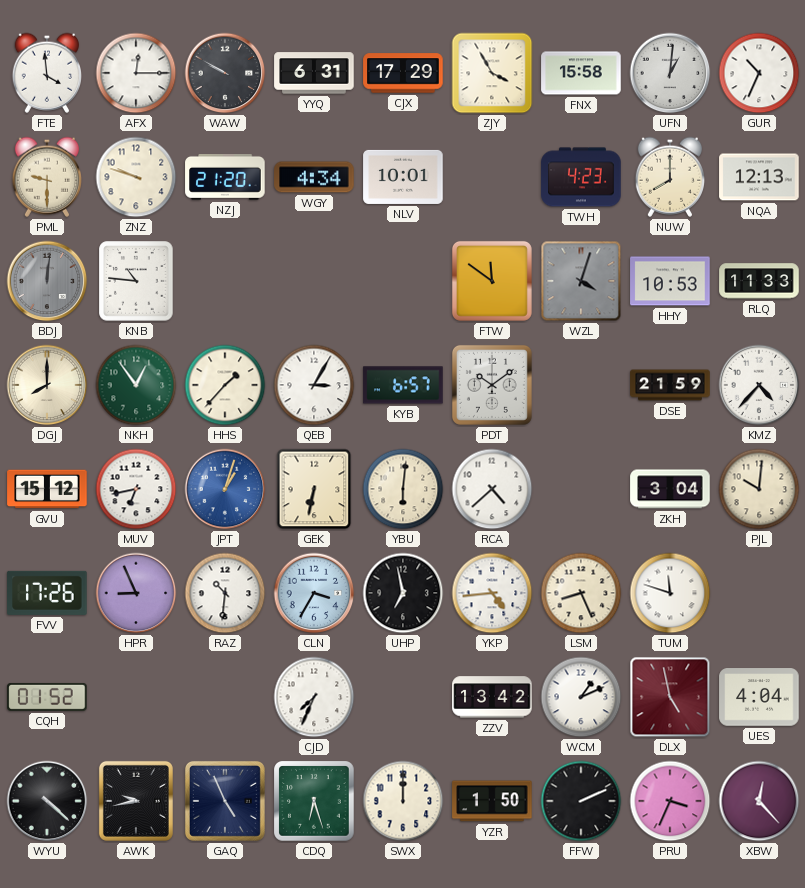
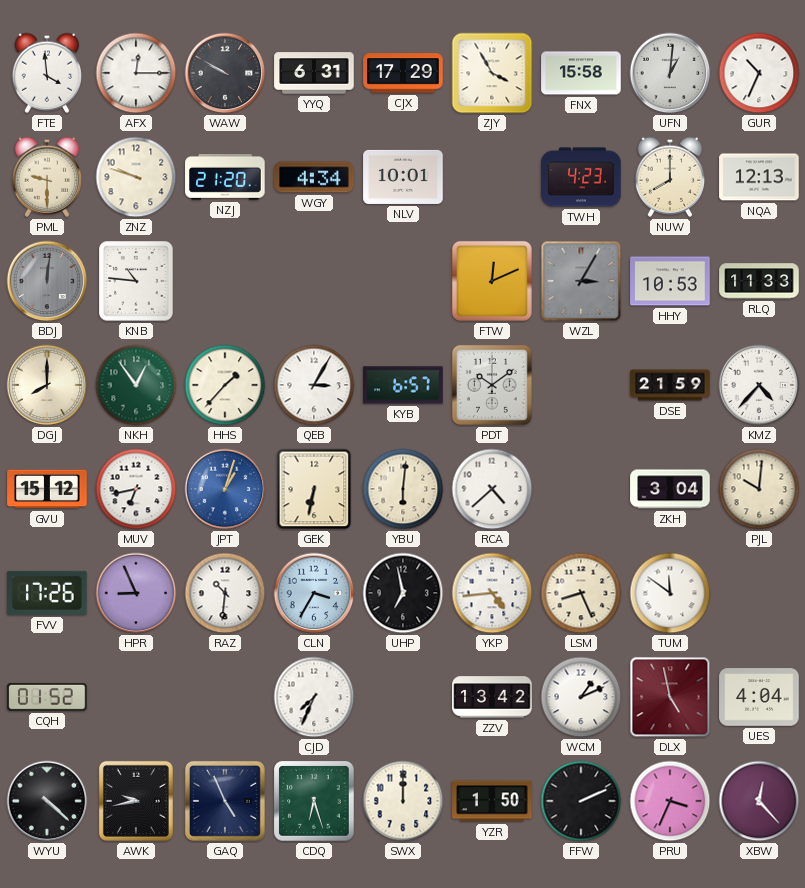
FTW: 11:51 -> 12:11 (492, 281)
WZL: 4:03 -> 3:05 (581, 281)
TUM: 11:48 -> 11:51 (670, 593)
